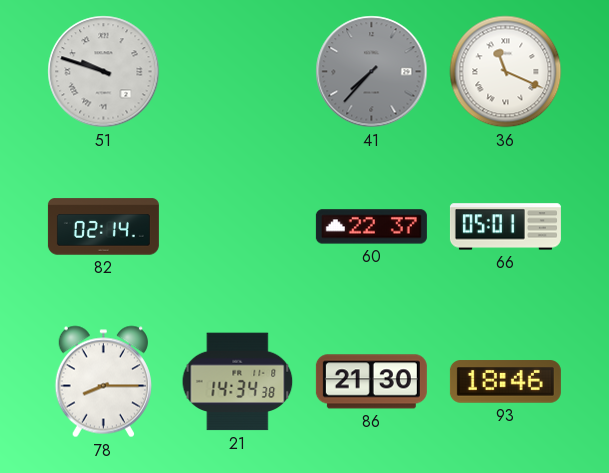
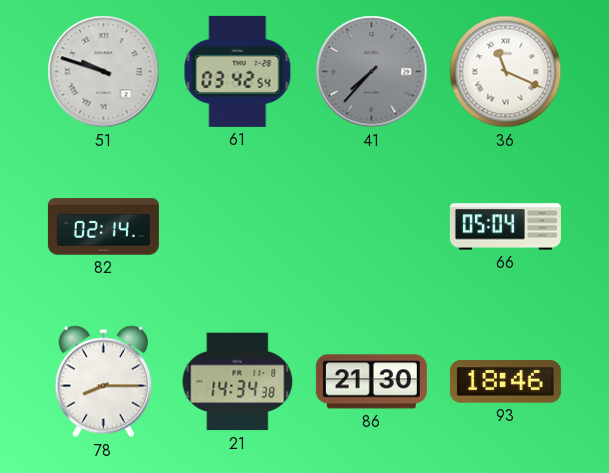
61: none -> 03:42 (238, 71)
60: 22:37 -> none (371, 227)
66: 05:01 -> 05:04 (505, 227)
